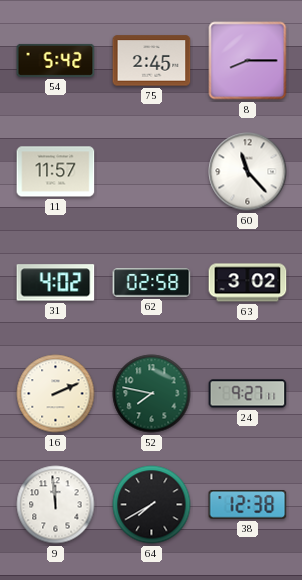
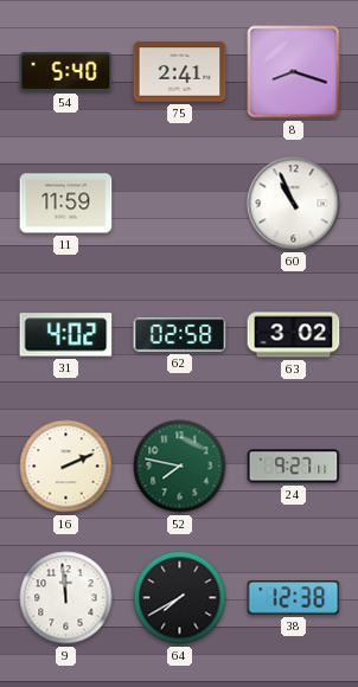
54: 5:42 -> 5:40 (66, 71)
75: 2:45 -> 2:41 (180, 72)
8: 8:15 -> 8:18 (294, 72)
11: 11:57 -> 11:59 (66, 204)
60: 11:23 -> 10:56 (294, 204)
